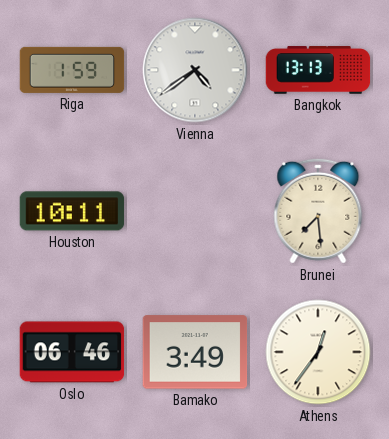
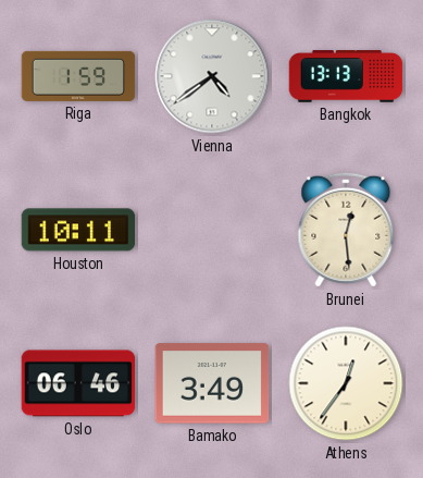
Brunei: 7:29 -> 12:29 (346, 230)
